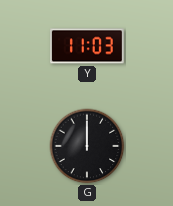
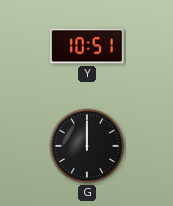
Y: 11:03 -> 10:51 (87, 46)
